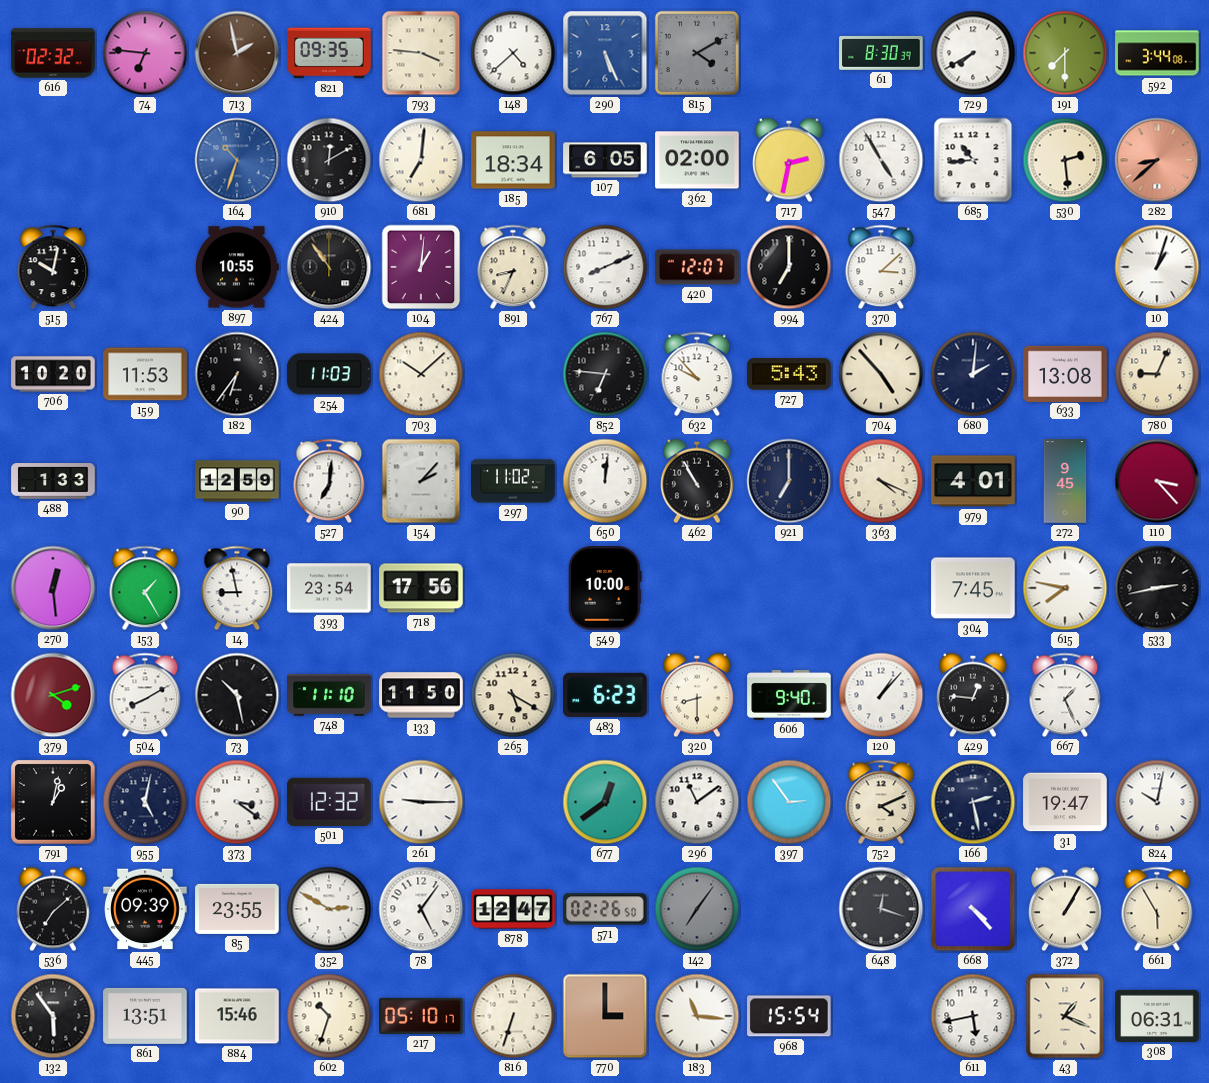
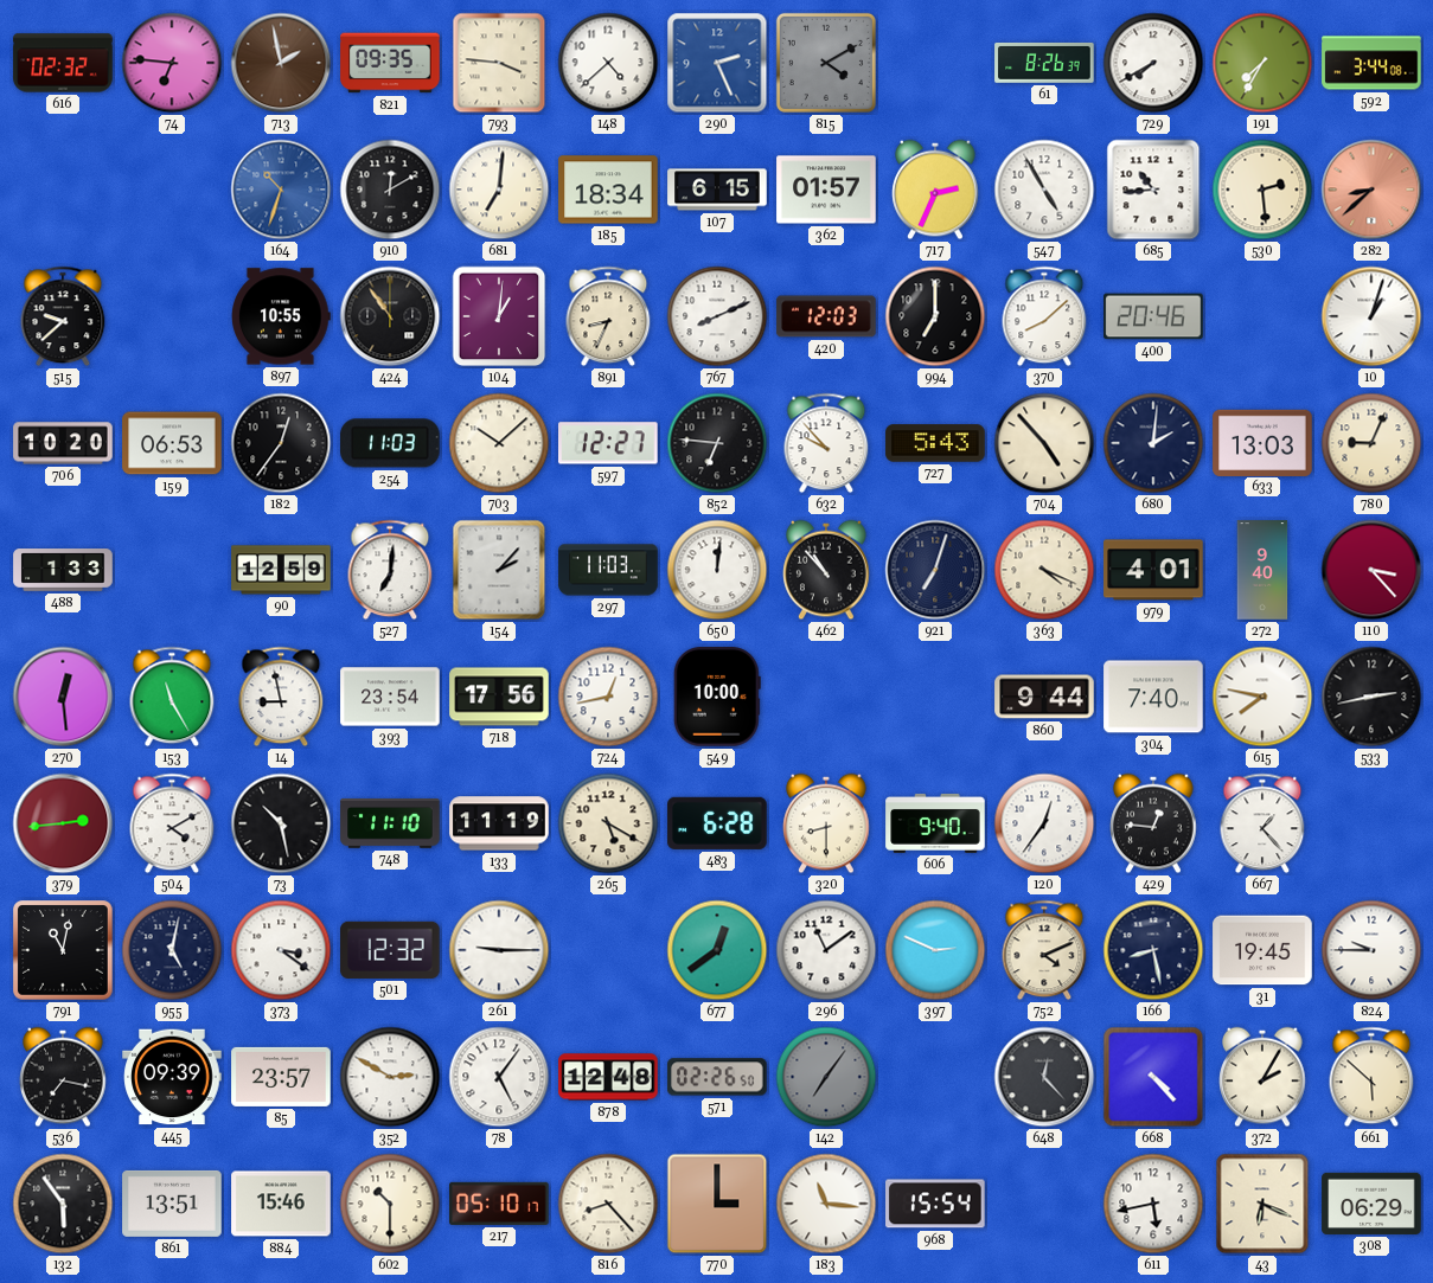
290: 5:26 -> 2:26 (717, 63)
61: 8:30 -> 8:26 (1044, 63)
191: 7:30 -> 7:35 (1262, 63)
107: 6:05 -> 6:15 (717, 190)
362: 02:00 -> 01:57 (826, 190)
717: 2:32 -> 2:34 (935, 190)
515: 10:02 -> 9:38 (63, 316)
420: 12:07 -> 12:03 (826, 316)
370: 3:08 -> 8:08 (1044, 316)
400: none -> 20:46 (1153, 316)
159: 11:53 -> 06:53 (172, 443)
182: 6:36 -> 12:36 (281, 443)
597: none -> 12:27 (609, 443)
633: 13:08 -> 13:03 (1262, 442)
297: 11:02 -> 11:03 (608, 570)
462: 10:55 -> 10:53 (826, 570)
921: 7:00 -> 7:03 (935, 570)
272: 9:45 -> 9:40 (1262, 570)
153: 1:25 -> 11:25 (172, 697)
724: none -> 12:43 (608, 697)
860: none -> 9:44 (1044, 697)
304: 7:45 -> 7:40 (1153, 697)
379: 4:12 -> 2:44 (63, 823)
504: 8:10 -> 4:10 (172, 823)
133: 11:50 -> 11:19 (499, 823)
483: 6:23 -> 6:28 (717, 823)
120: 1:07 -> 12:36 (1044, 823)
667: 1:26 -> 1:23 (1262, 823)
791: 1:02 -> 11:02 (63, 950)
397: 2:54 -> 2:49 (935, 950)
166: 2:28 -> 8:28 (1153, 950)
31: 19:47 -> 19:45 (1262, 950)
824: 10:02 -> 9:45 (1371, 950)
536: 7:08 -> 7:17 (63, 1077)
85: 23:55 -> 23:57 (281, 1077)
878: 12:47 -> 12:48 (608, 1077)
648: 12:18 -> 12:23 (1044, 1077)
372: 1:05 -> 2:05 (1262, 1077)
661: 5:55 -> 5:52 (1371, 1077)
602: 10:33 -> 10:30 (390, 1204)
816: 6:33 -> 8:23 (608, 1204)
43: 1:19 -> 6:19 (1262, 1204)
308: 06:31 -> 06:29 (1371, 1204)
